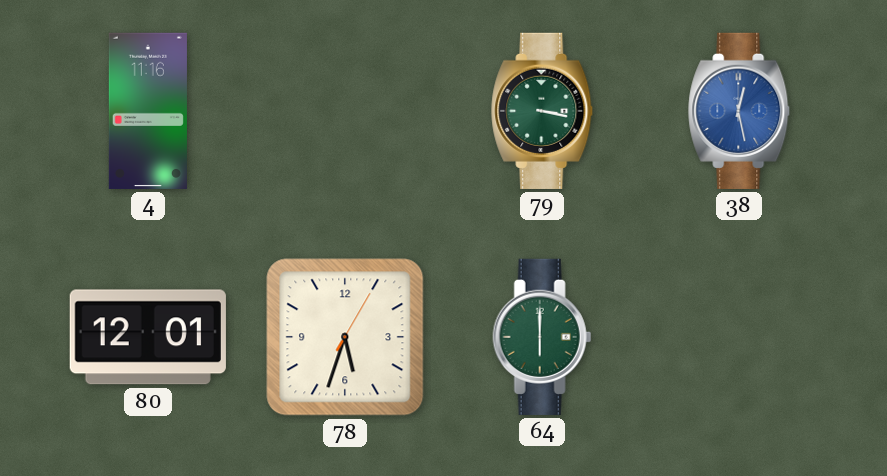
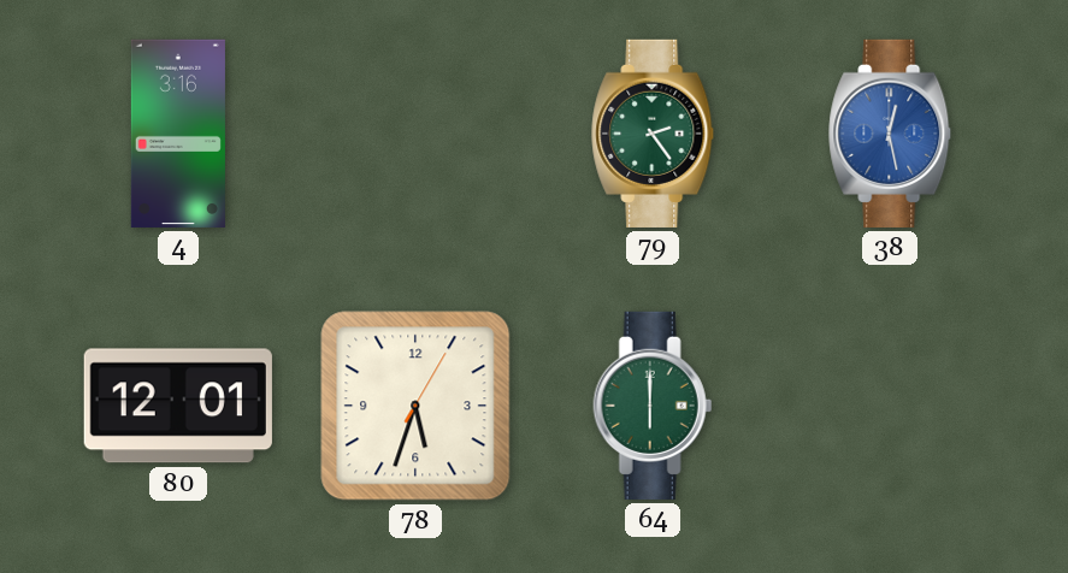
4: 11:16 -> 3:16 (178, 134)
79: 3:17 -> 2:24 (654, 134)
